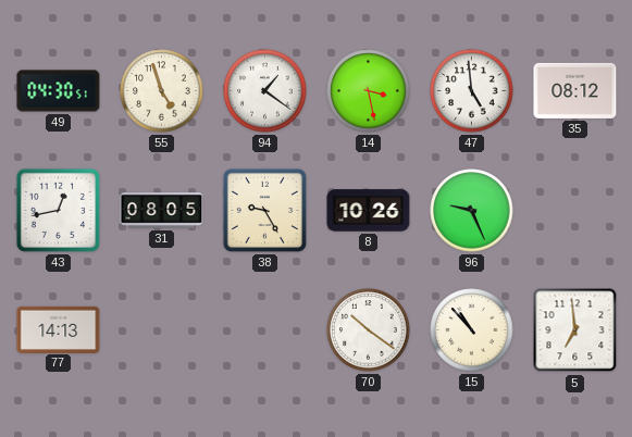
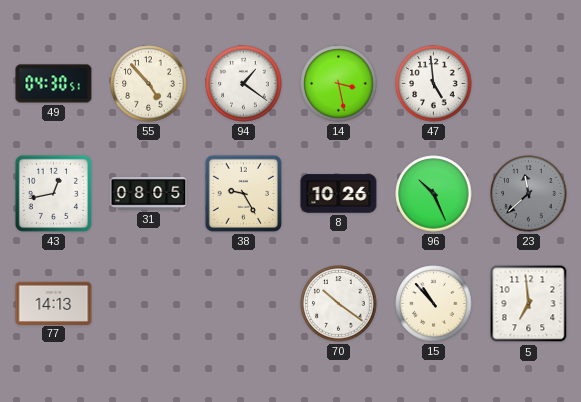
55: 4:57 -> 4:53 (149, 84)
35: 08:12 -> none (575, 90)
96: 9:26 -> 10:26 (434, 194)
23: none -> 11:38 (529, 194)
